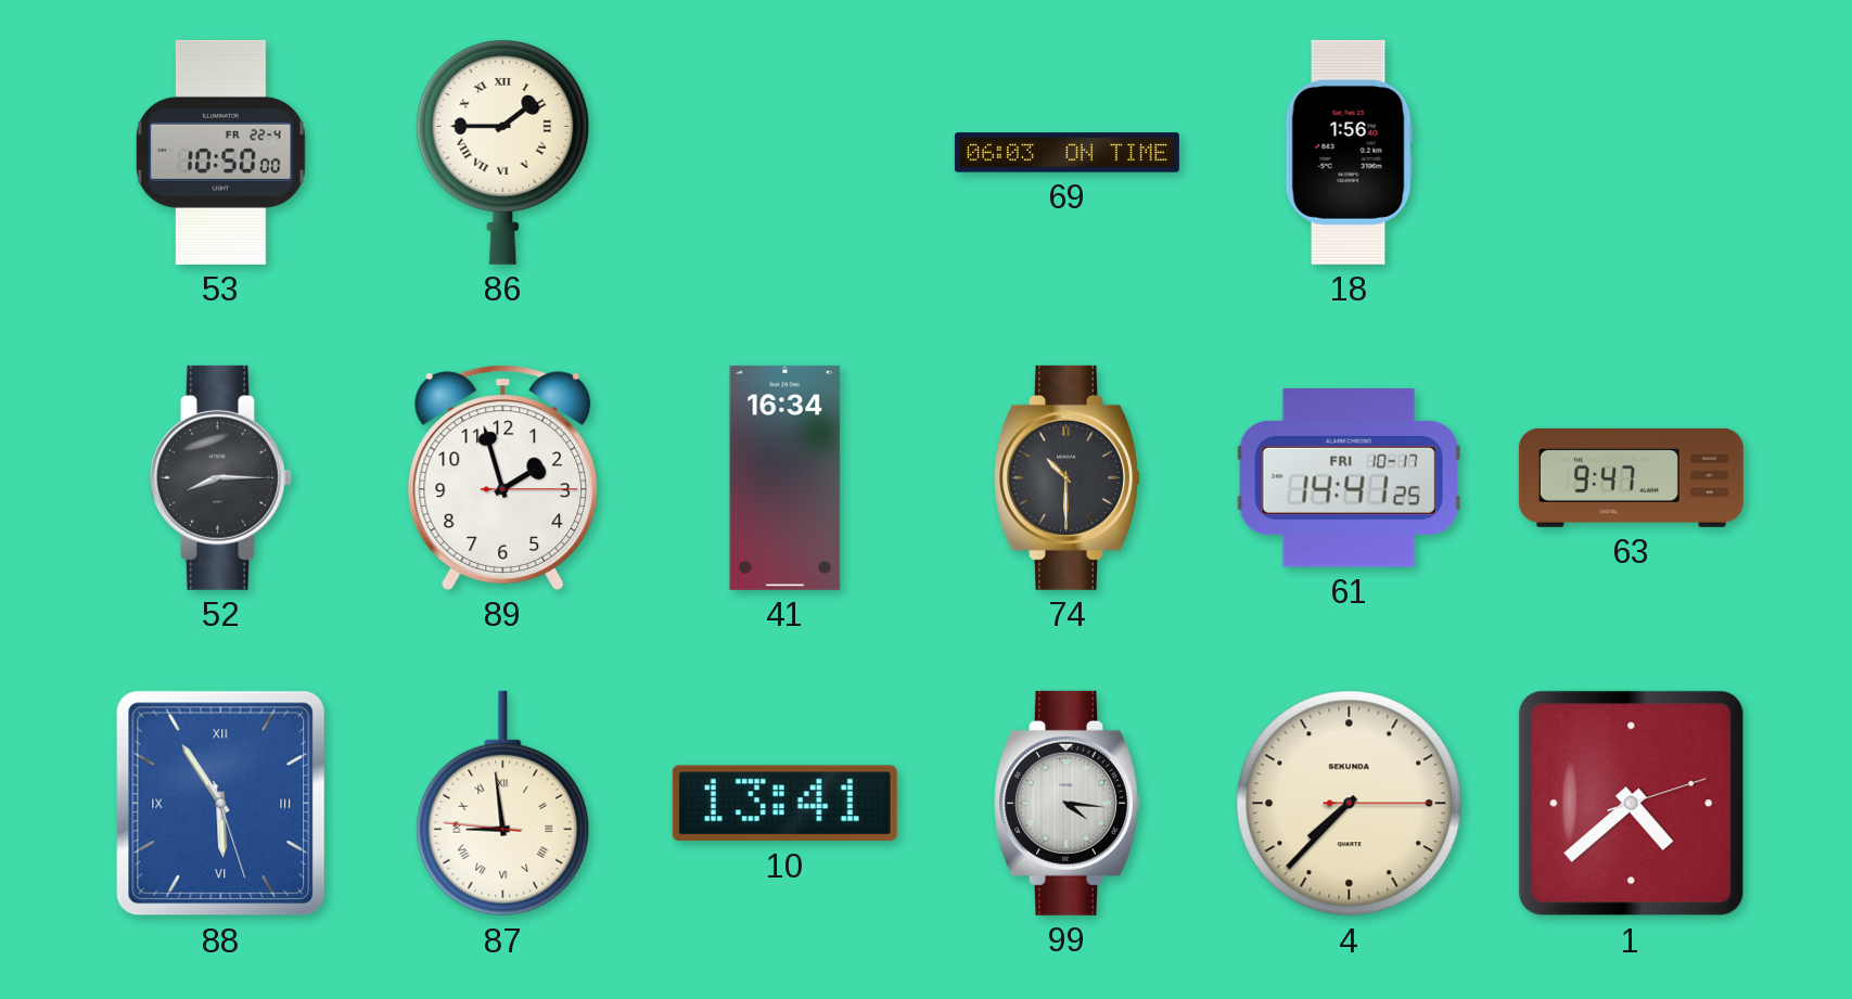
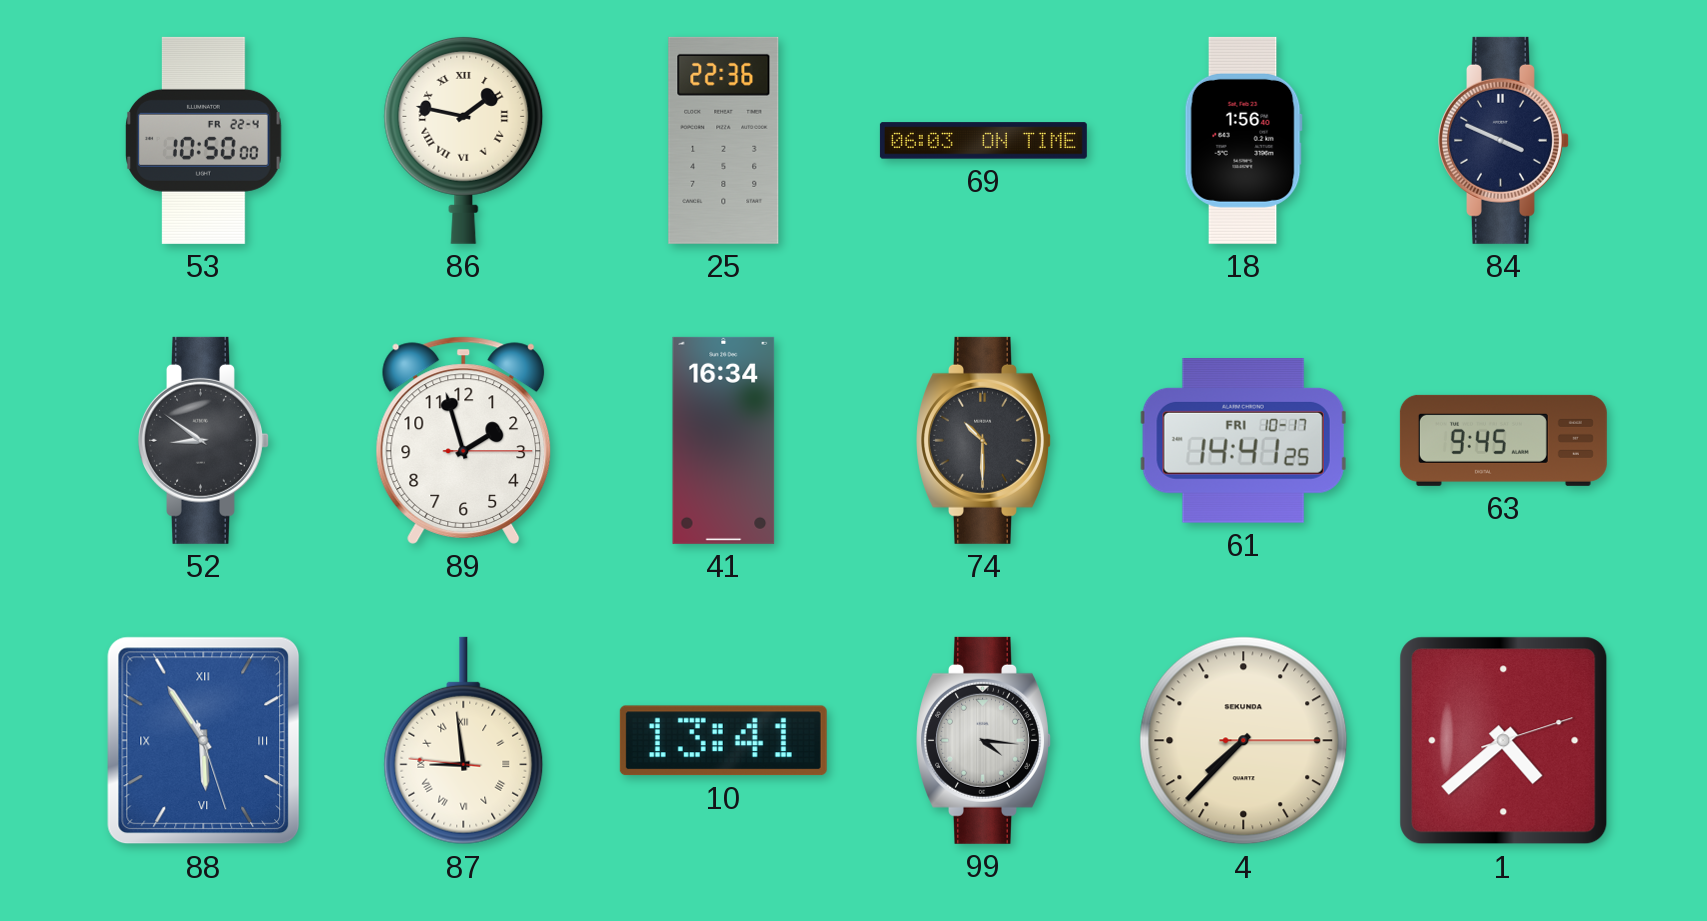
86: 1:45 -> 1:47 (464, 140)
25: none -> 22:36 (724, 140)
84: none -> 3:49 (1504, 140)
52: 8:15 -> 8:51 (204, 440)
63: 9:47 -> 9:45 (1503, 440)
